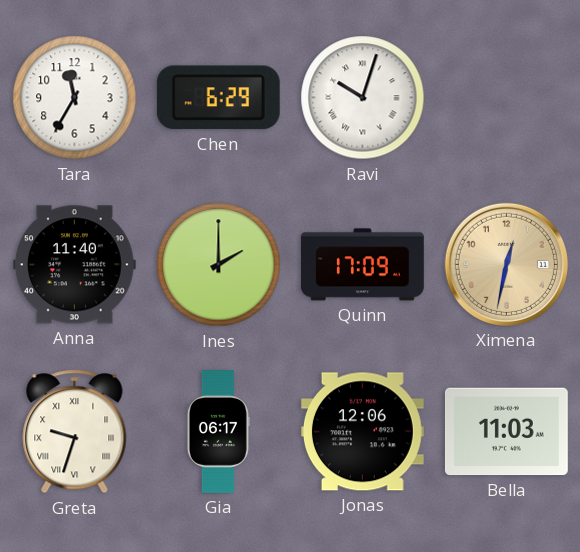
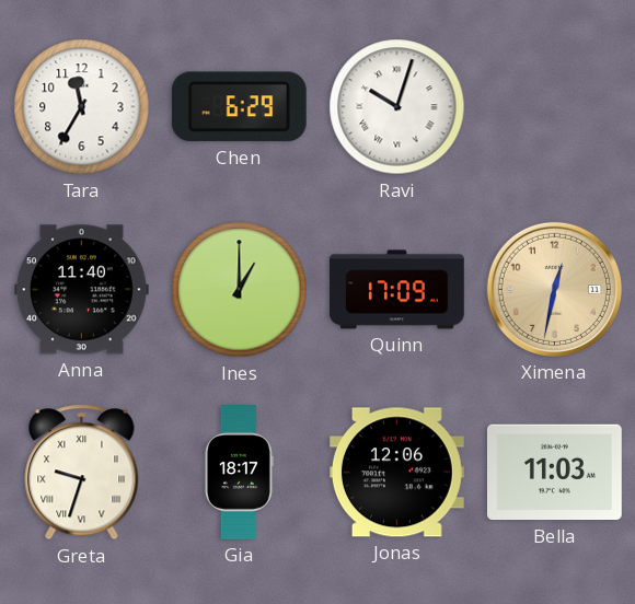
Ines: 2:00 -> 1:00 (240, 290)
Gia: 06:17 -> 18:17 (239, 473)
